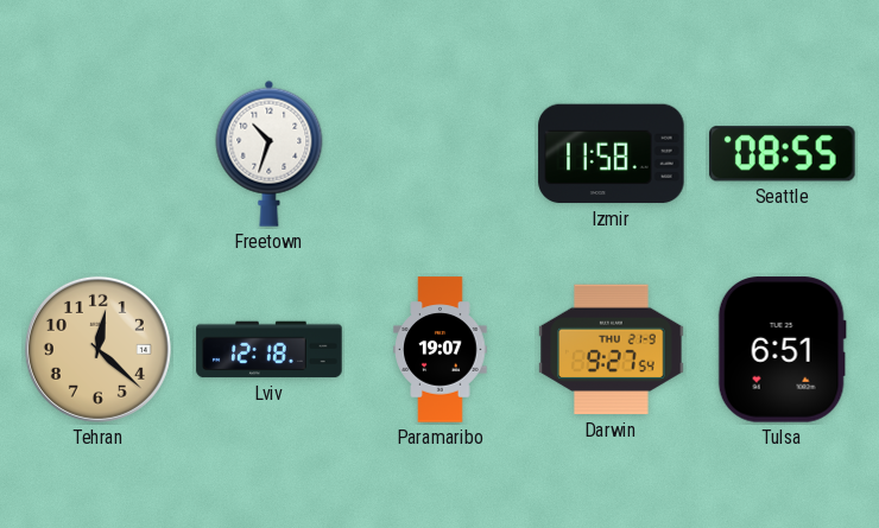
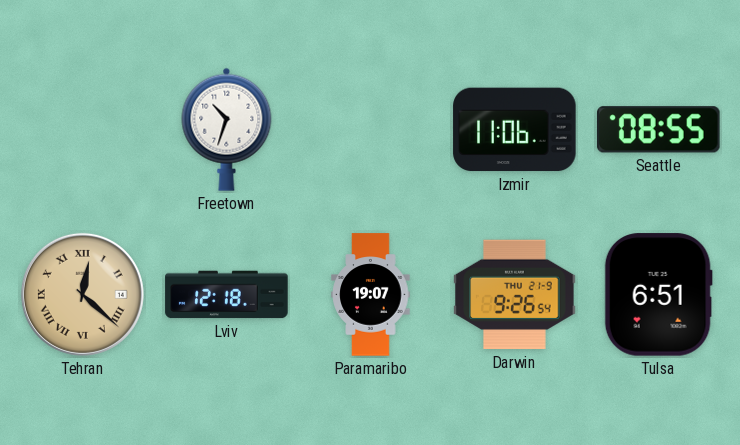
Izmir: 11:58 -> 11:06 (515, 130)
Tehran numerals: Arabic -> Roman (82, 294)
Darwin: 9:27 -> 9:26 (515, 295)
